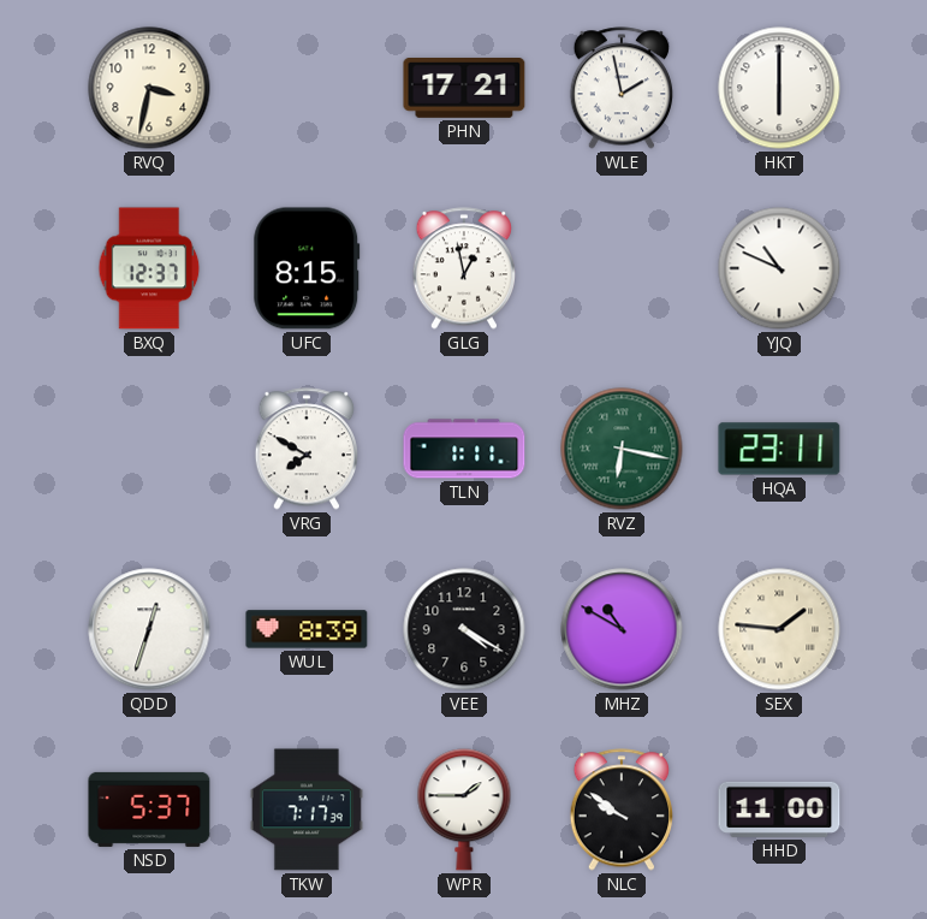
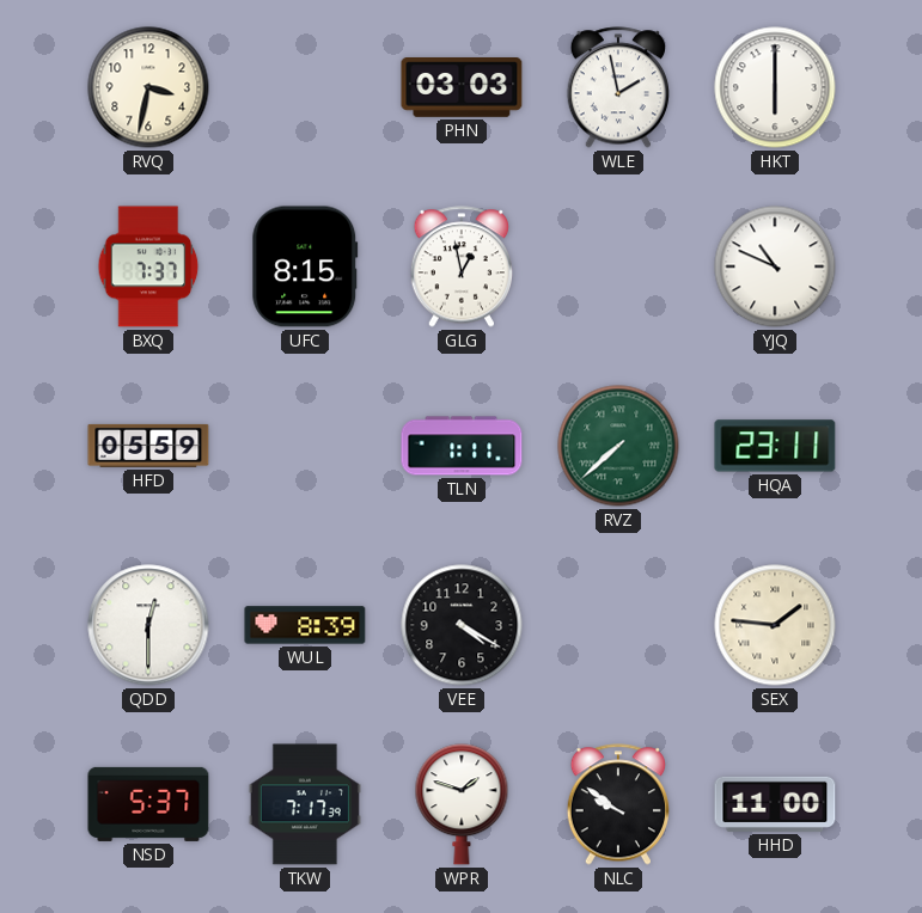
PHN: 17:21 -> 03:03 (462, 88)
BXQ: 12:37 -> 7:37 (148, 266)
HFD: none -> 05:59 (148, 446)
VRG: 7:50 -> none (305, 449)
RVZ: 6:17 -> 7:38 (618, 446)
QDD: 12:33 -> 12:30 (148, 625)
MHZ: 10:50 -> none (622, 629)
WPR: 1:45 -> 1:48 (462, 804)
